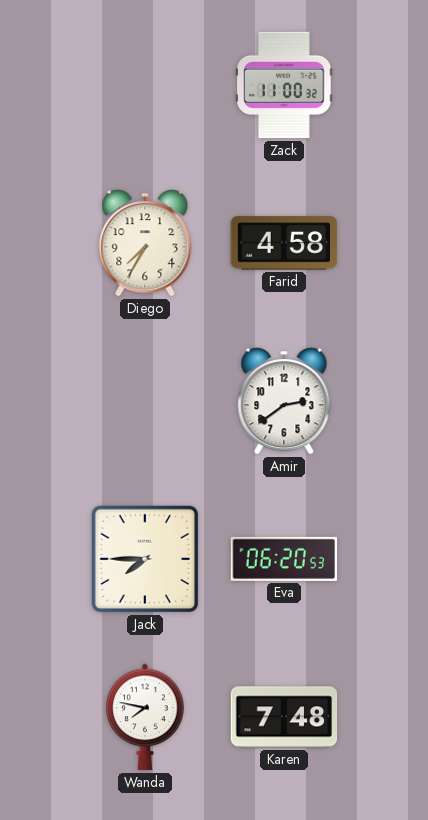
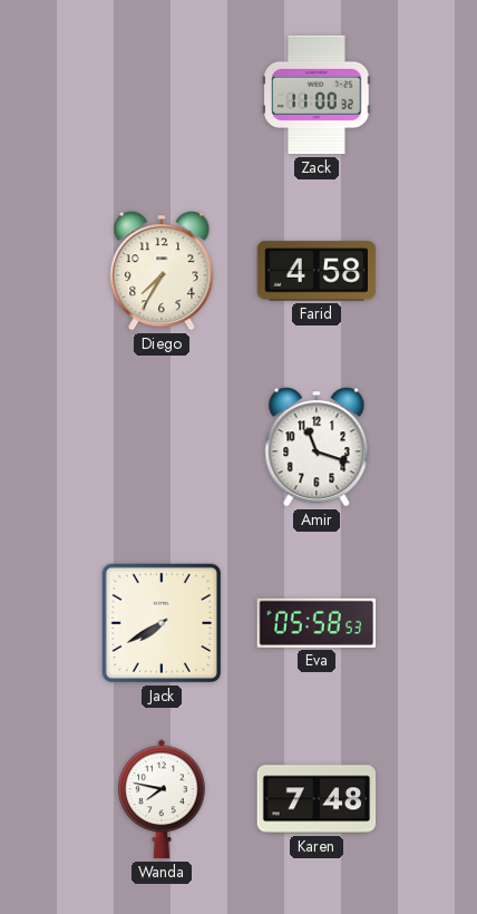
Amir: 2:39 -> 11:18 (317, 447)
Jack: 7:45 -> 7:40 (162, 623)
Eva: 06:20 -> 05:58 (317, 623)
